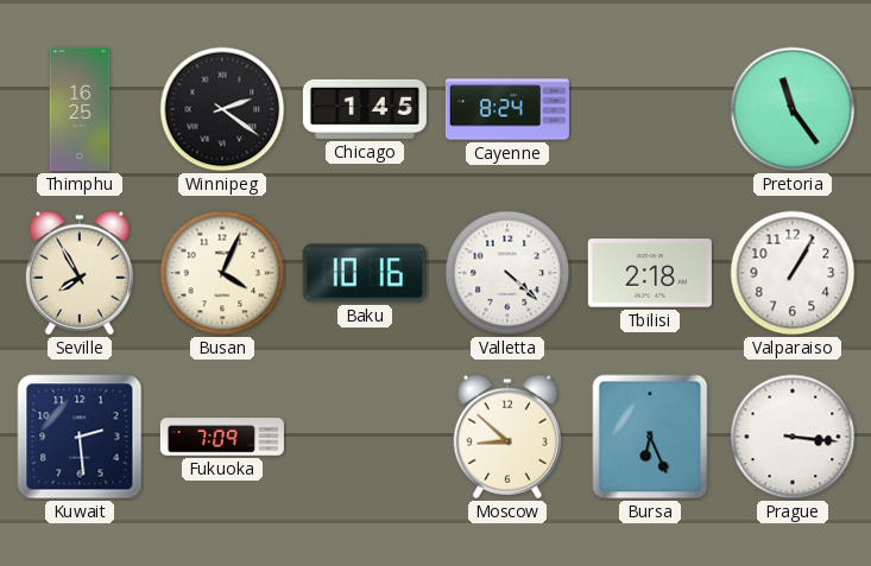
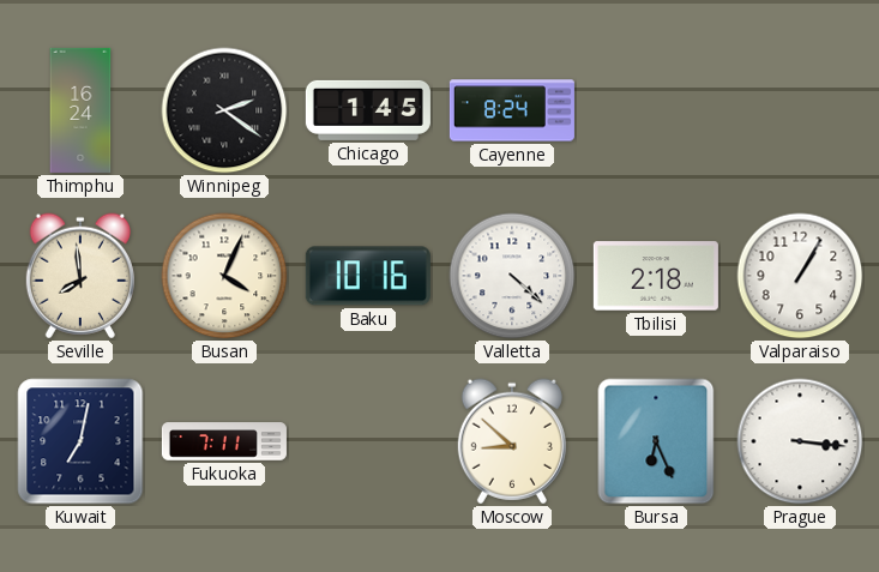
Thimphu: 16:25 -> 16:24 (80, 110)
Pretoria: 11:24 -> none (793, 109)
Seville: 7:55 -> 7:59 (80, 276)
Kuwait: 2:29 -> 7:02 (80, 441)
Fukuoka: 7:09 -> 7:11 (224, 441)
